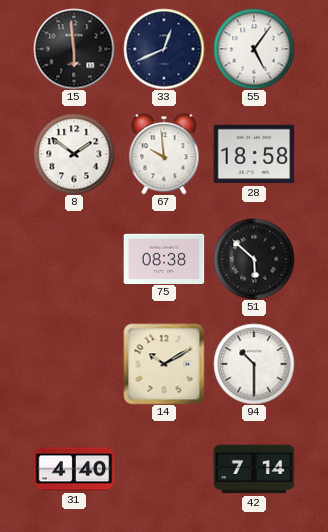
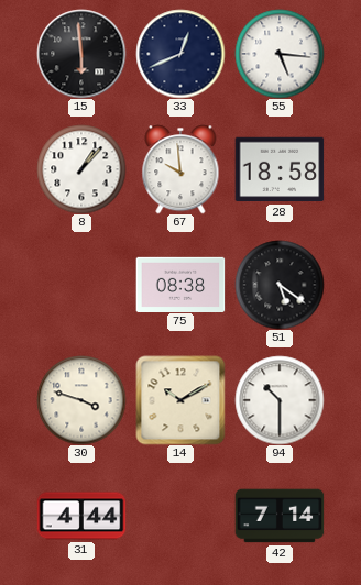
55: 5:06 -> 5:16 (280, 54)
8: 1:51 -> 1:07 (81, 169)
51: 5:52 -> 5:21 (280, 285)
30: none -> 3:48 (81, 400)
31: 4:40 -> 4:44 (81, 516)
